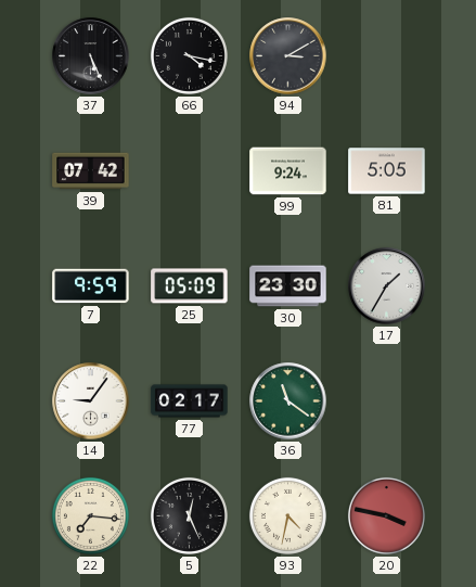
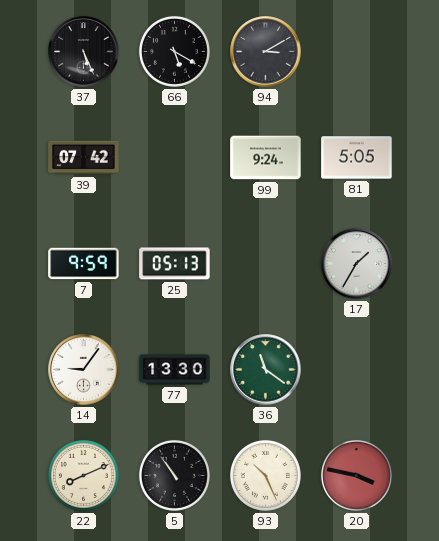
66: 4:17 -> 5:20 (174, 51)
25: 05:09 -> 05:13 (175, 264)
30: 23:30 -> none (288, 286)
77: 02:17 -> 13:30 (175, 370)
22: 7:16 -> 8:11 (83, 475)
5: 12:26 -> 10:54 (174, 475)
93: 4:32 -> 10:26 (265, 475)
